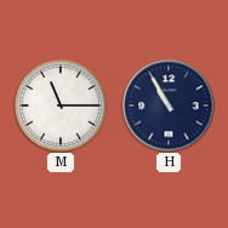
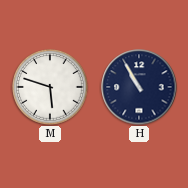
M: 11:15 -> 5:48 (50, 87)
